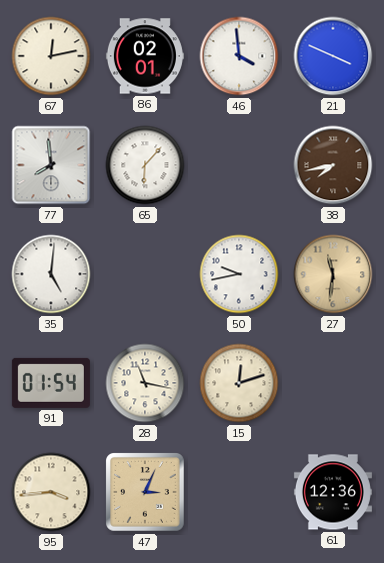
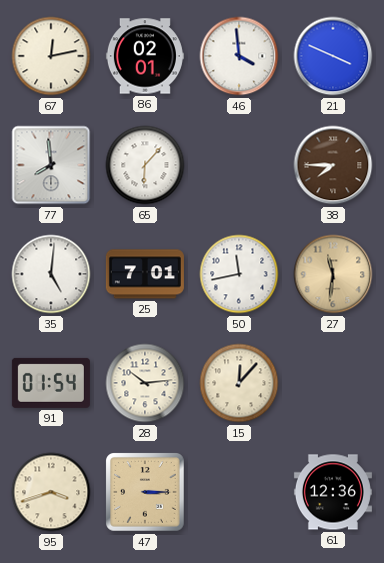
38: 7:43 -> 7:45 (333, 165)
25: none -> 7:01 (145, 274)
50: 9:43 -> 11:43 (239, 274)
28: 11:17 -> 10:14 (145, 383)
15: 12:12 -> 12:07 (239, 383)
95: 3:44 -> 3:42 (51, 492)
47: 3:04 -> 3:15 (145, 492)
